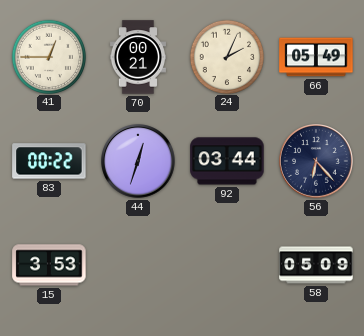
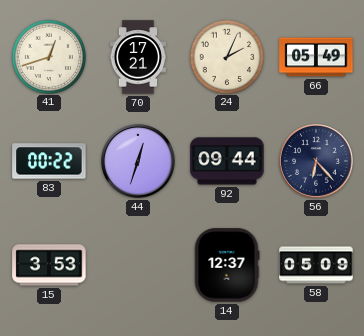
41: 12:45 -> 12:42 (48, 56)
70: 00:21 -> 17:21 (138, 57)
92: 03:44 -> 09:44 (227, 161)
14: none -> 12:37 (227, 265)
